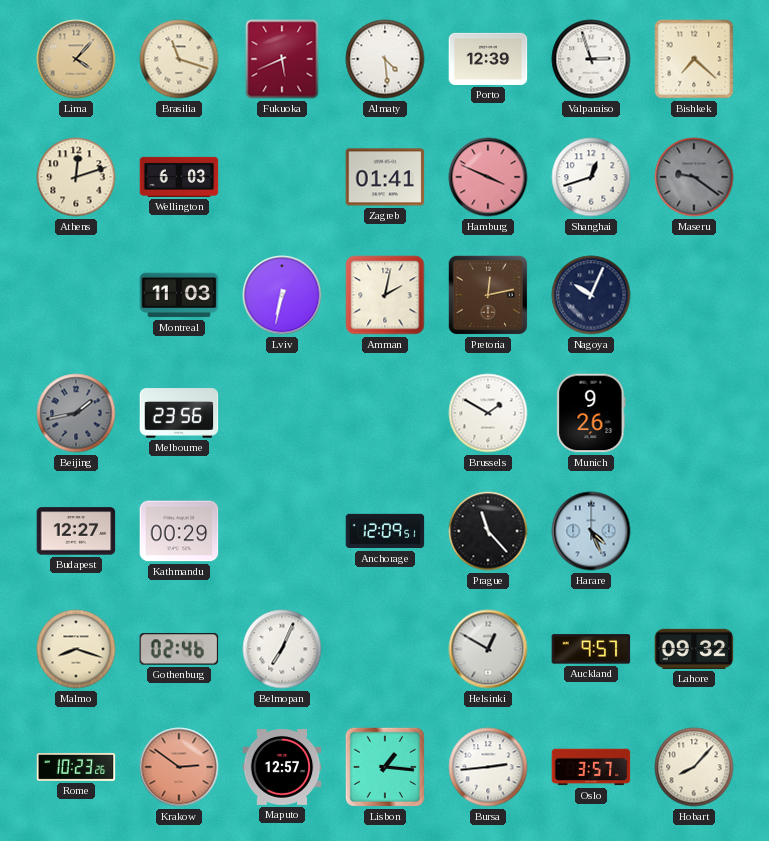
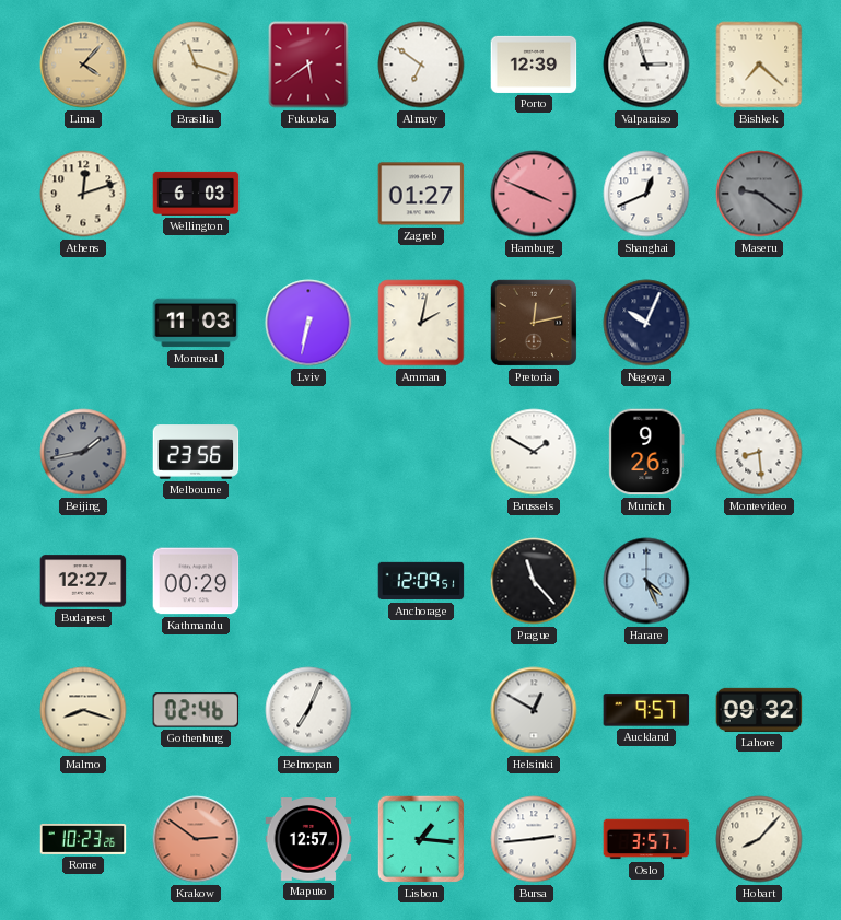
Fukuoka: 5:41 -> 5:39 (308, 65)
Almaty: 4:29 -> 6:51 (421, 65)
Zagreb: 01:41 -> 01:27 (421, 194)
Shanghai: 12:42 -> 12:41 (646, 194)
Montevideo: none -> 8:29 (759, 452)
